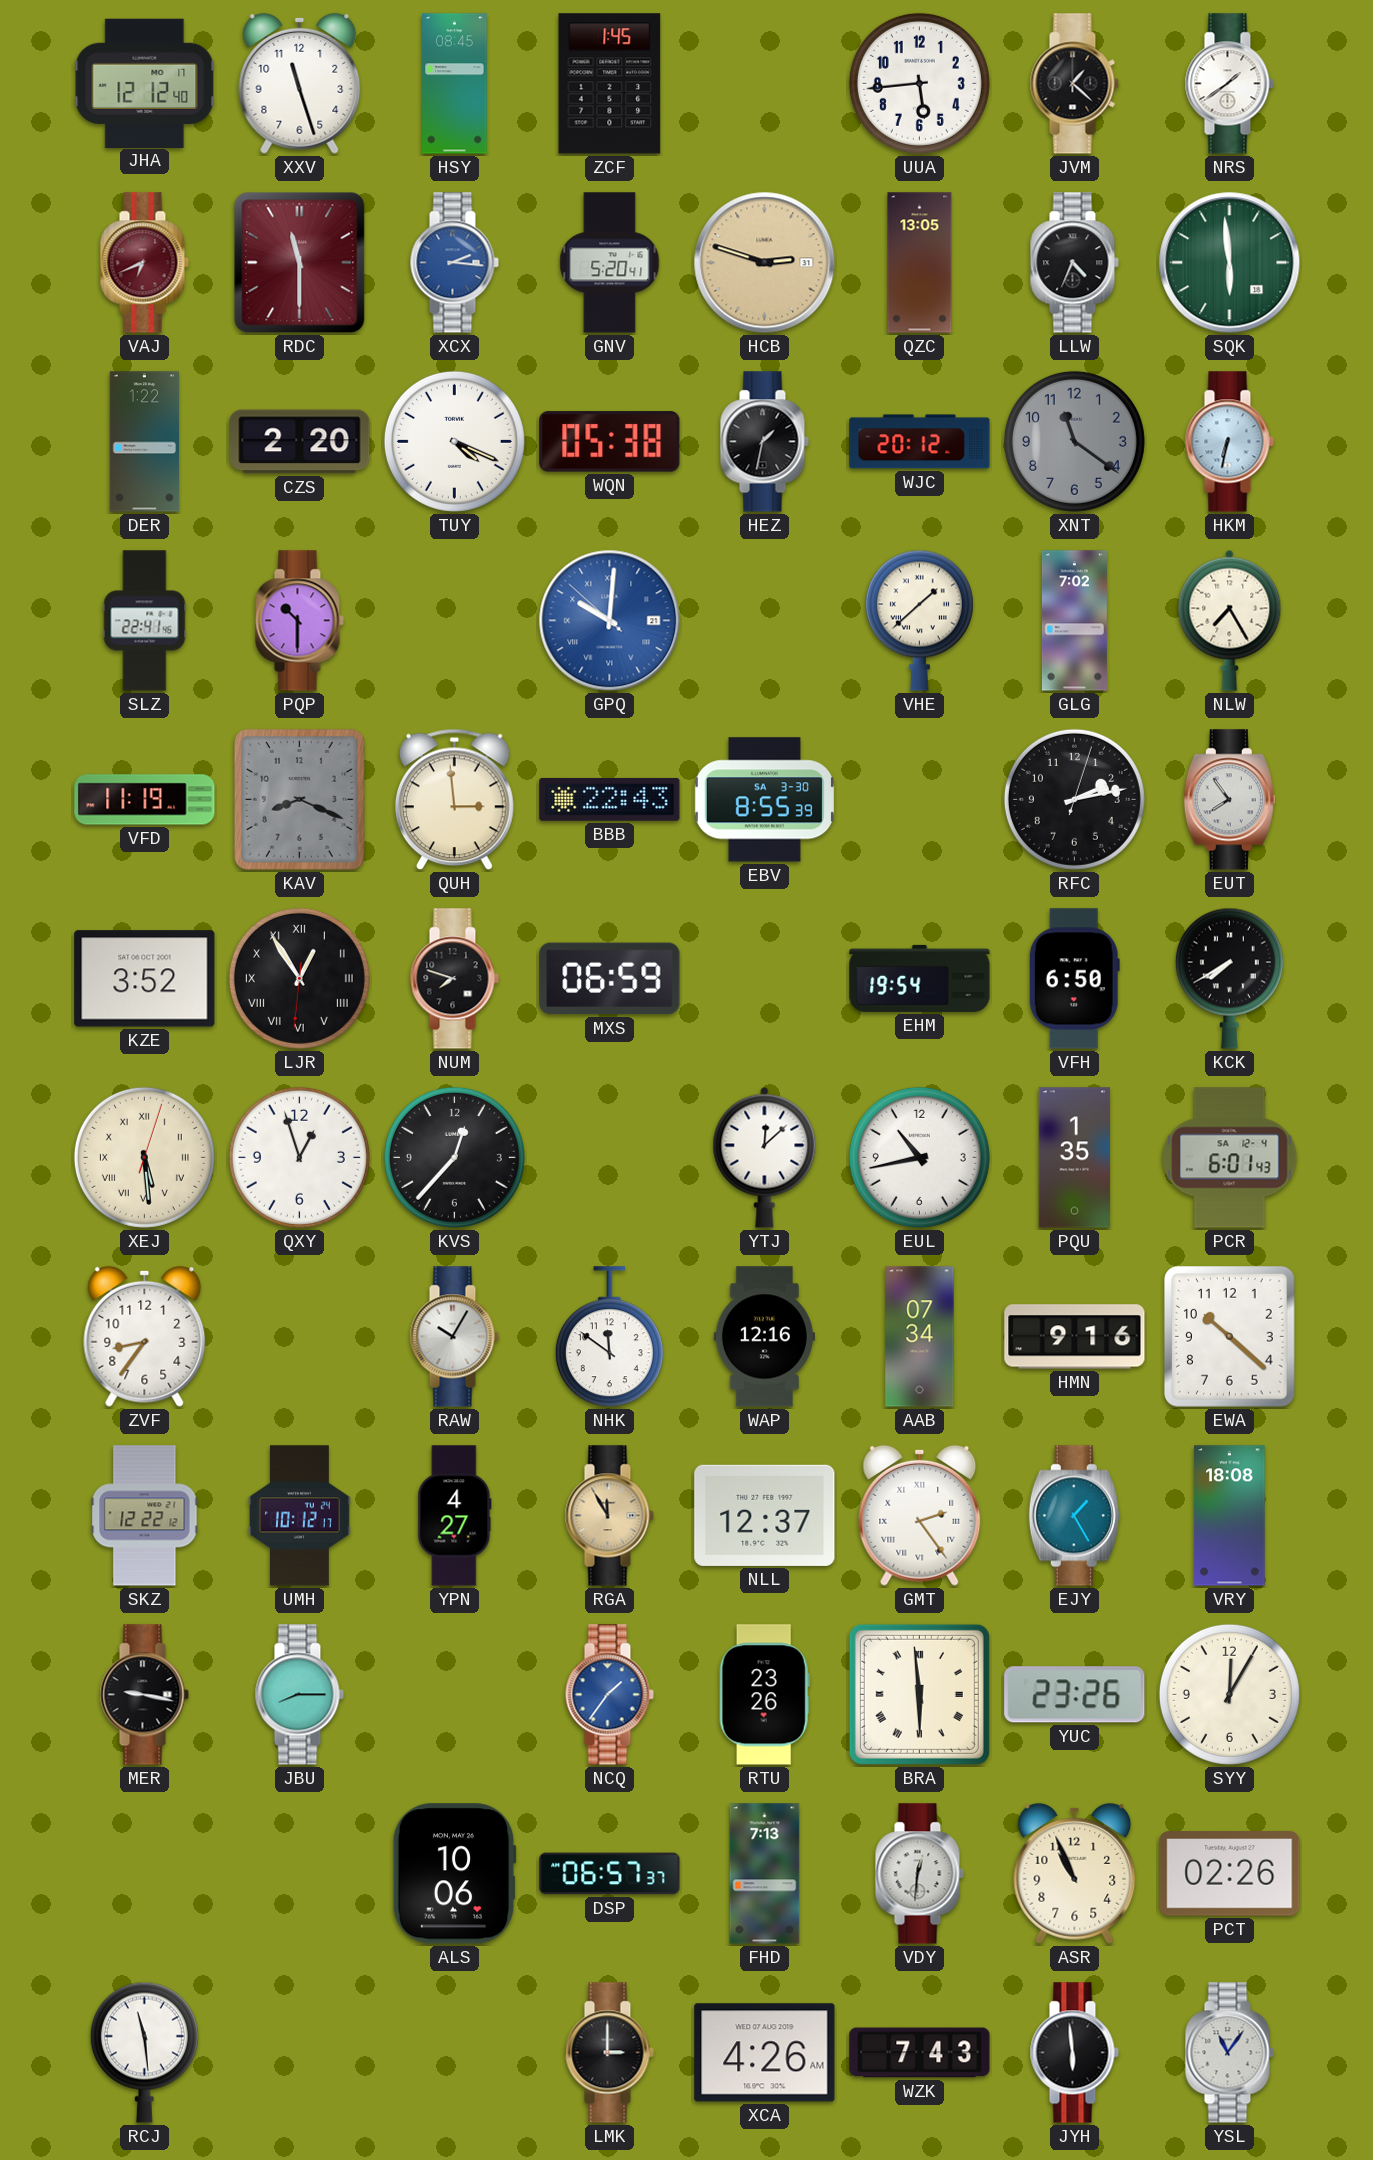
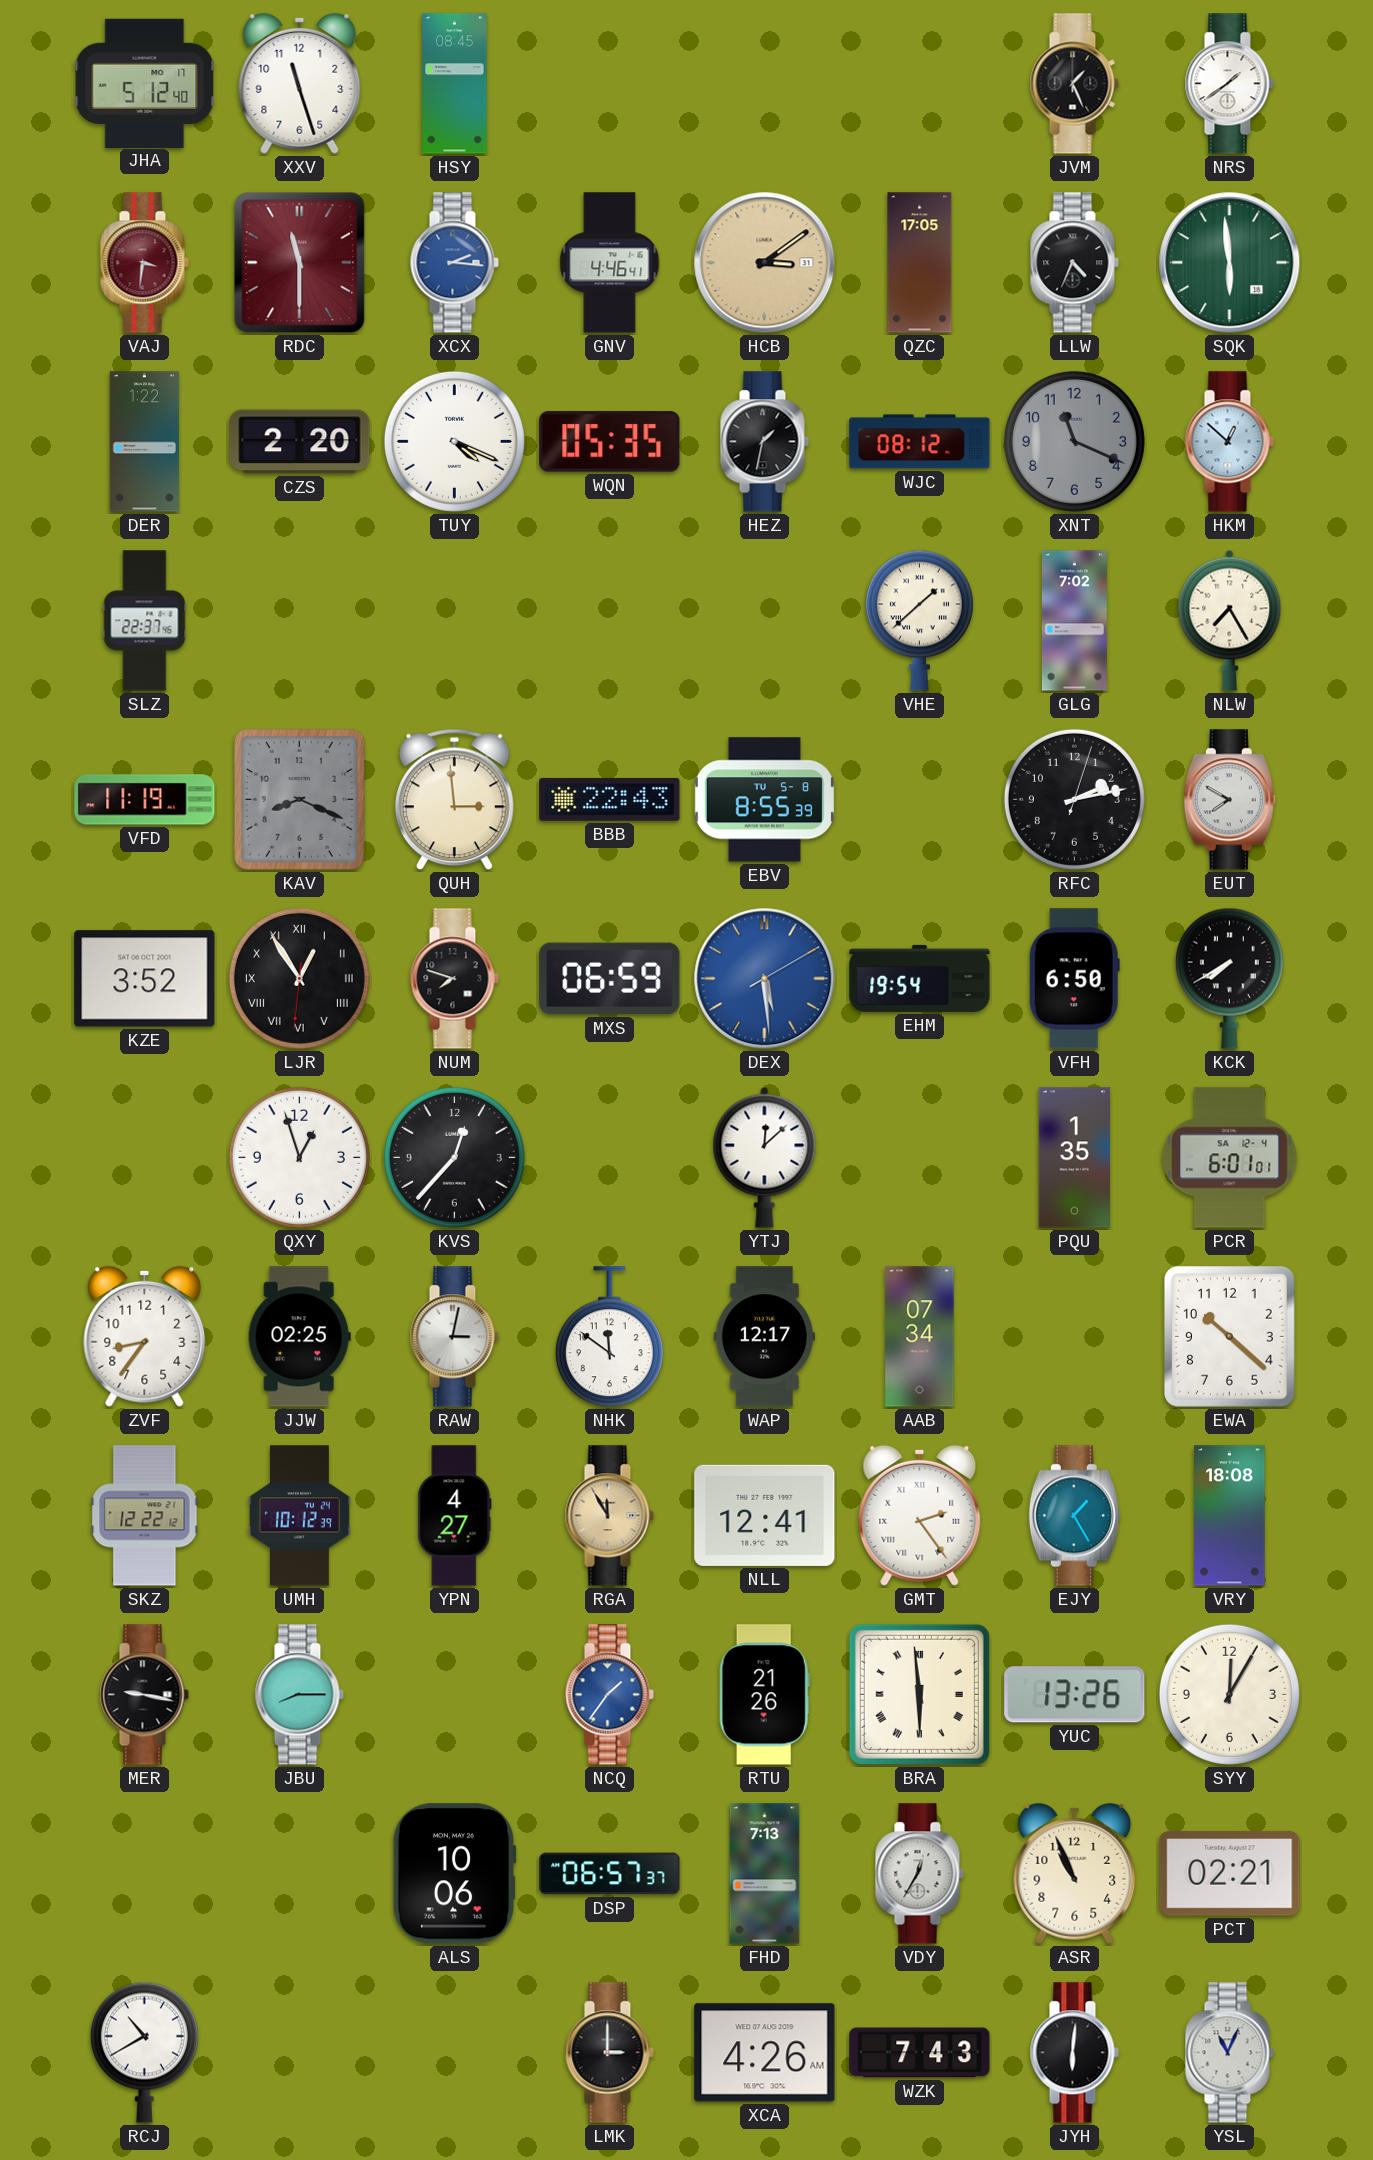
JHA: 12:12 -> 5:12 (145, 83)
ZCF: 1:45 -> none (610, 84)
UUA: 5:44 -> none (919, 83)
JVM: 1:22 -> 1:26 (1074, 84)
VAJ: 6:41 -> 3:31 (144, 263)
GNV: 5:20 -> 4:46 (610, 263)
HCB: 2:48 -> 3:09 (765, 263)
QZC: 13:05 -> 17:05 (920, 263)
WQN: 05:38 -> 05:35 (610, 442)
WJC: 20:12 -> 08:12 (920, 442)
XNT: 11:21 -> 11:19 (1074, 441)
HKM: 6:32 -> 12:52 (1229, 442)
SLZ: 22:41 -> 22:37 (145, 621)
PQP: 10:30 -> none (299, 621)
GPQ: 10:00 -> none (610, 621)
EBV date: SA 3-30 -> TU 5-8 (764, 800)
EUT: 7:54 -> 7:50 (1229, 800)
DEX: none -> 5:29 (765, 979)
XEJ: 5:29 -> none (144, 1157)
EUL: 10:43 -> none (919, 1157)
PCR: 6:01:43 -> 6:01:01 (1230, 1158)
JJW: none -> 02:25 (299, 1337)
RAW: 10:05 -> 3:02 (454, 1337)
WAP: 12:16 -> 12:17 (764, 1337)
HMN: 9:16 -> none (1075, 1337)
UMH: 10:12:17 -> 10:12:39 (300, 1516)
NLL: 12:37 -> 12:41 (765, 1515)
RTU: 23:26 -> 21:26 (764, 1695)
YUC: 23:26 -> 13:26 (1075, 1695)
VDY: 12:31 -> 12:35 (919, 1874)
PCT: 02:26 -> 02:21 (1230, 1874)
RCJ: 11:29 -> 10:40 (144, 2052)
JYH: 5:59 -> 6:01 (1074, 2053)
YSL: 11:06 -> 11:04 (1229, 2053)
